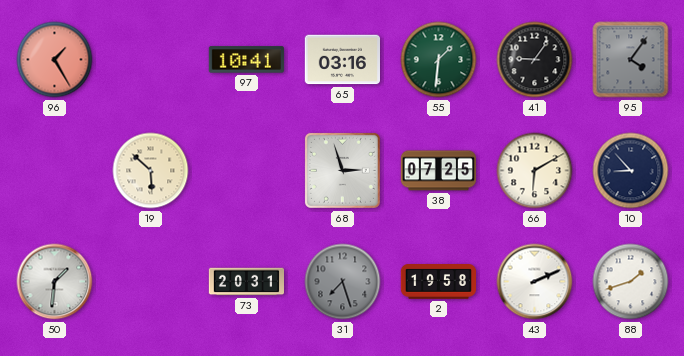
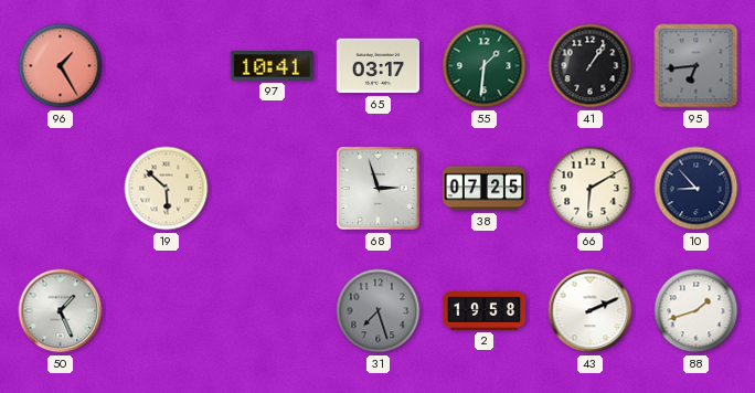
65: 03:16 -> 03:17 (377, 66)
41: 9:06 -> 1:06 (591, 66)
95: 4:06 -> 6:44 (696, 66)
50: 1:31 -> 1:26 (61, 311)
73: 20:31 -> none (247, 282)
